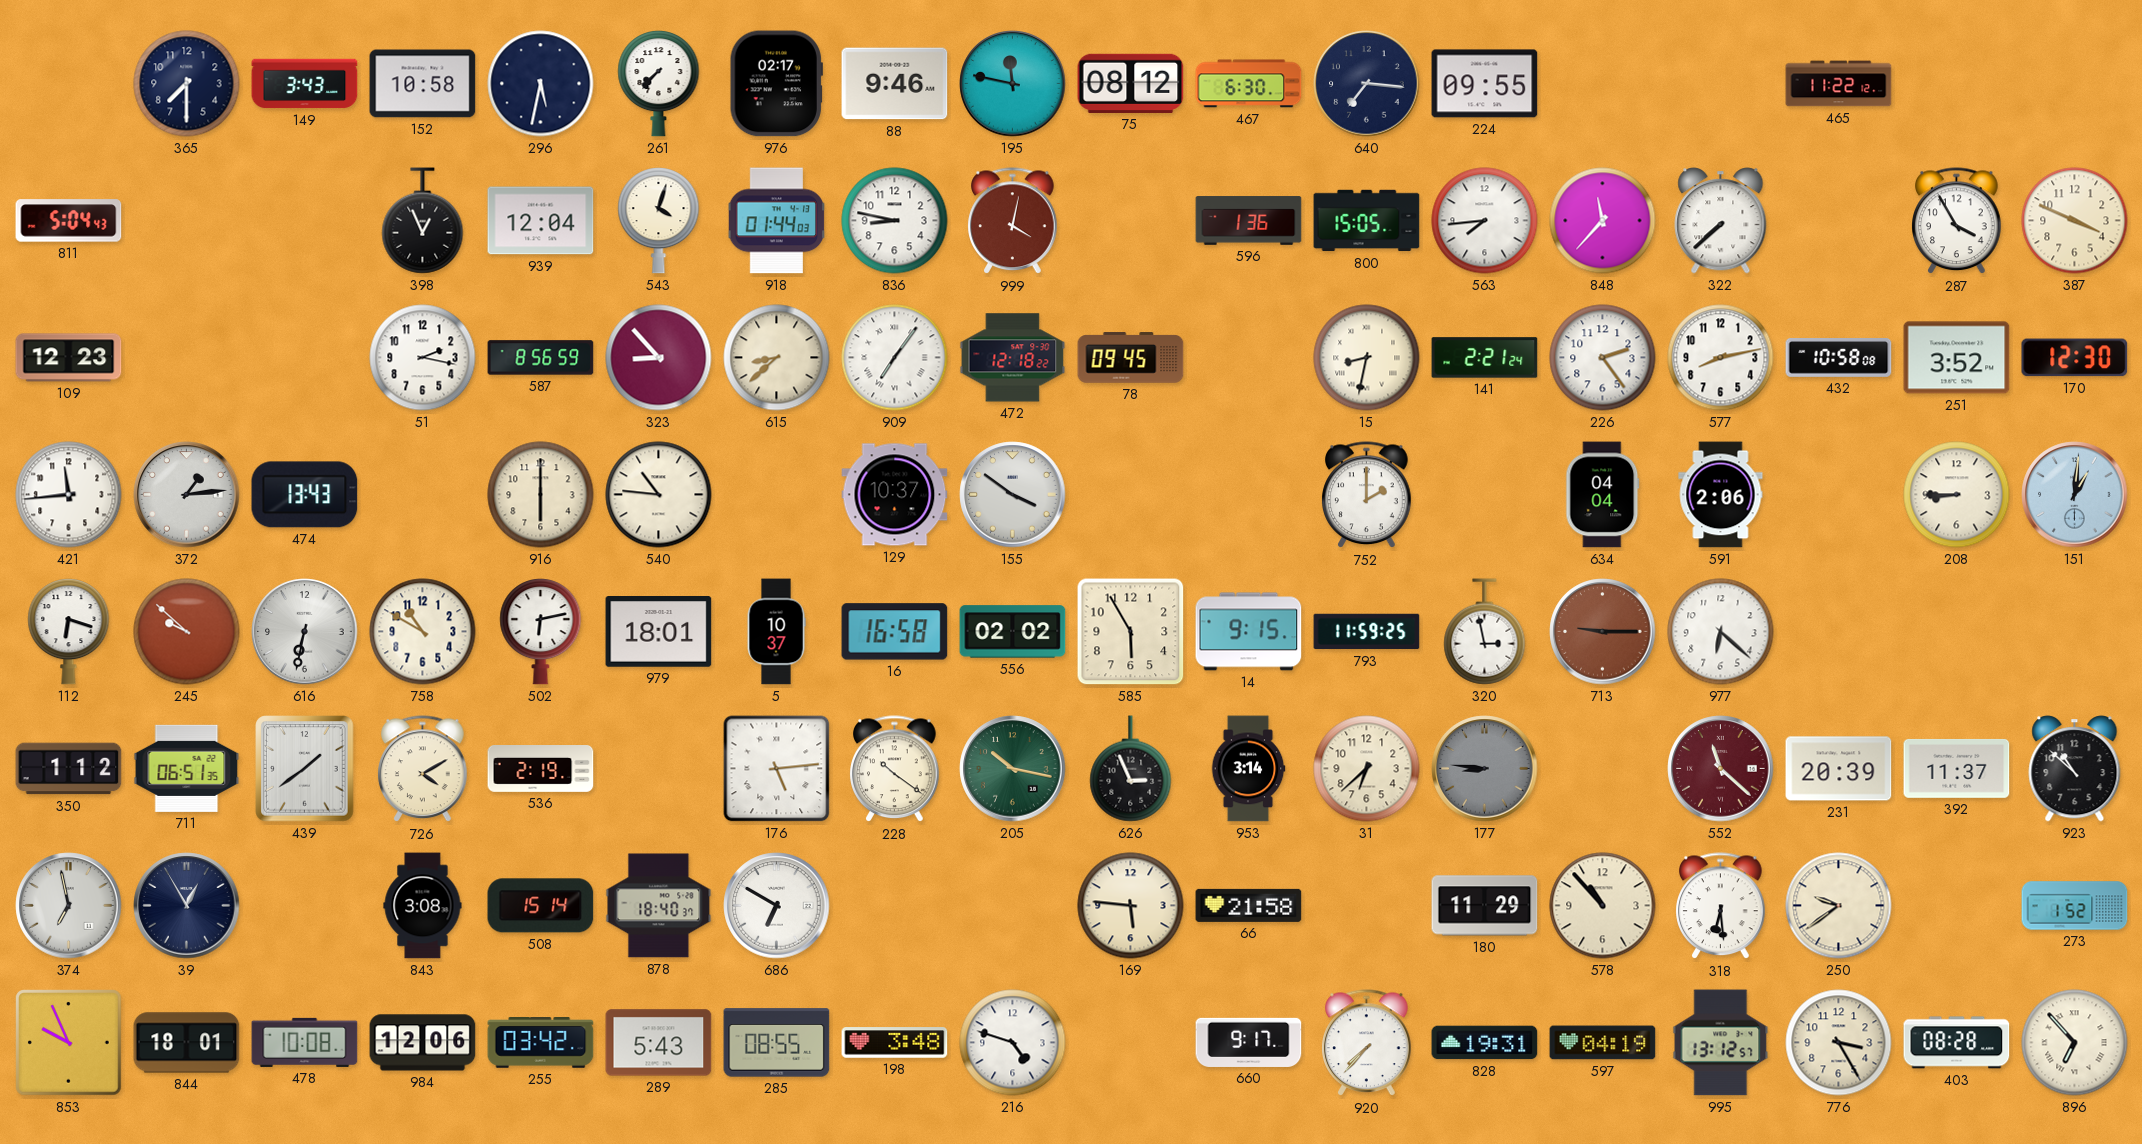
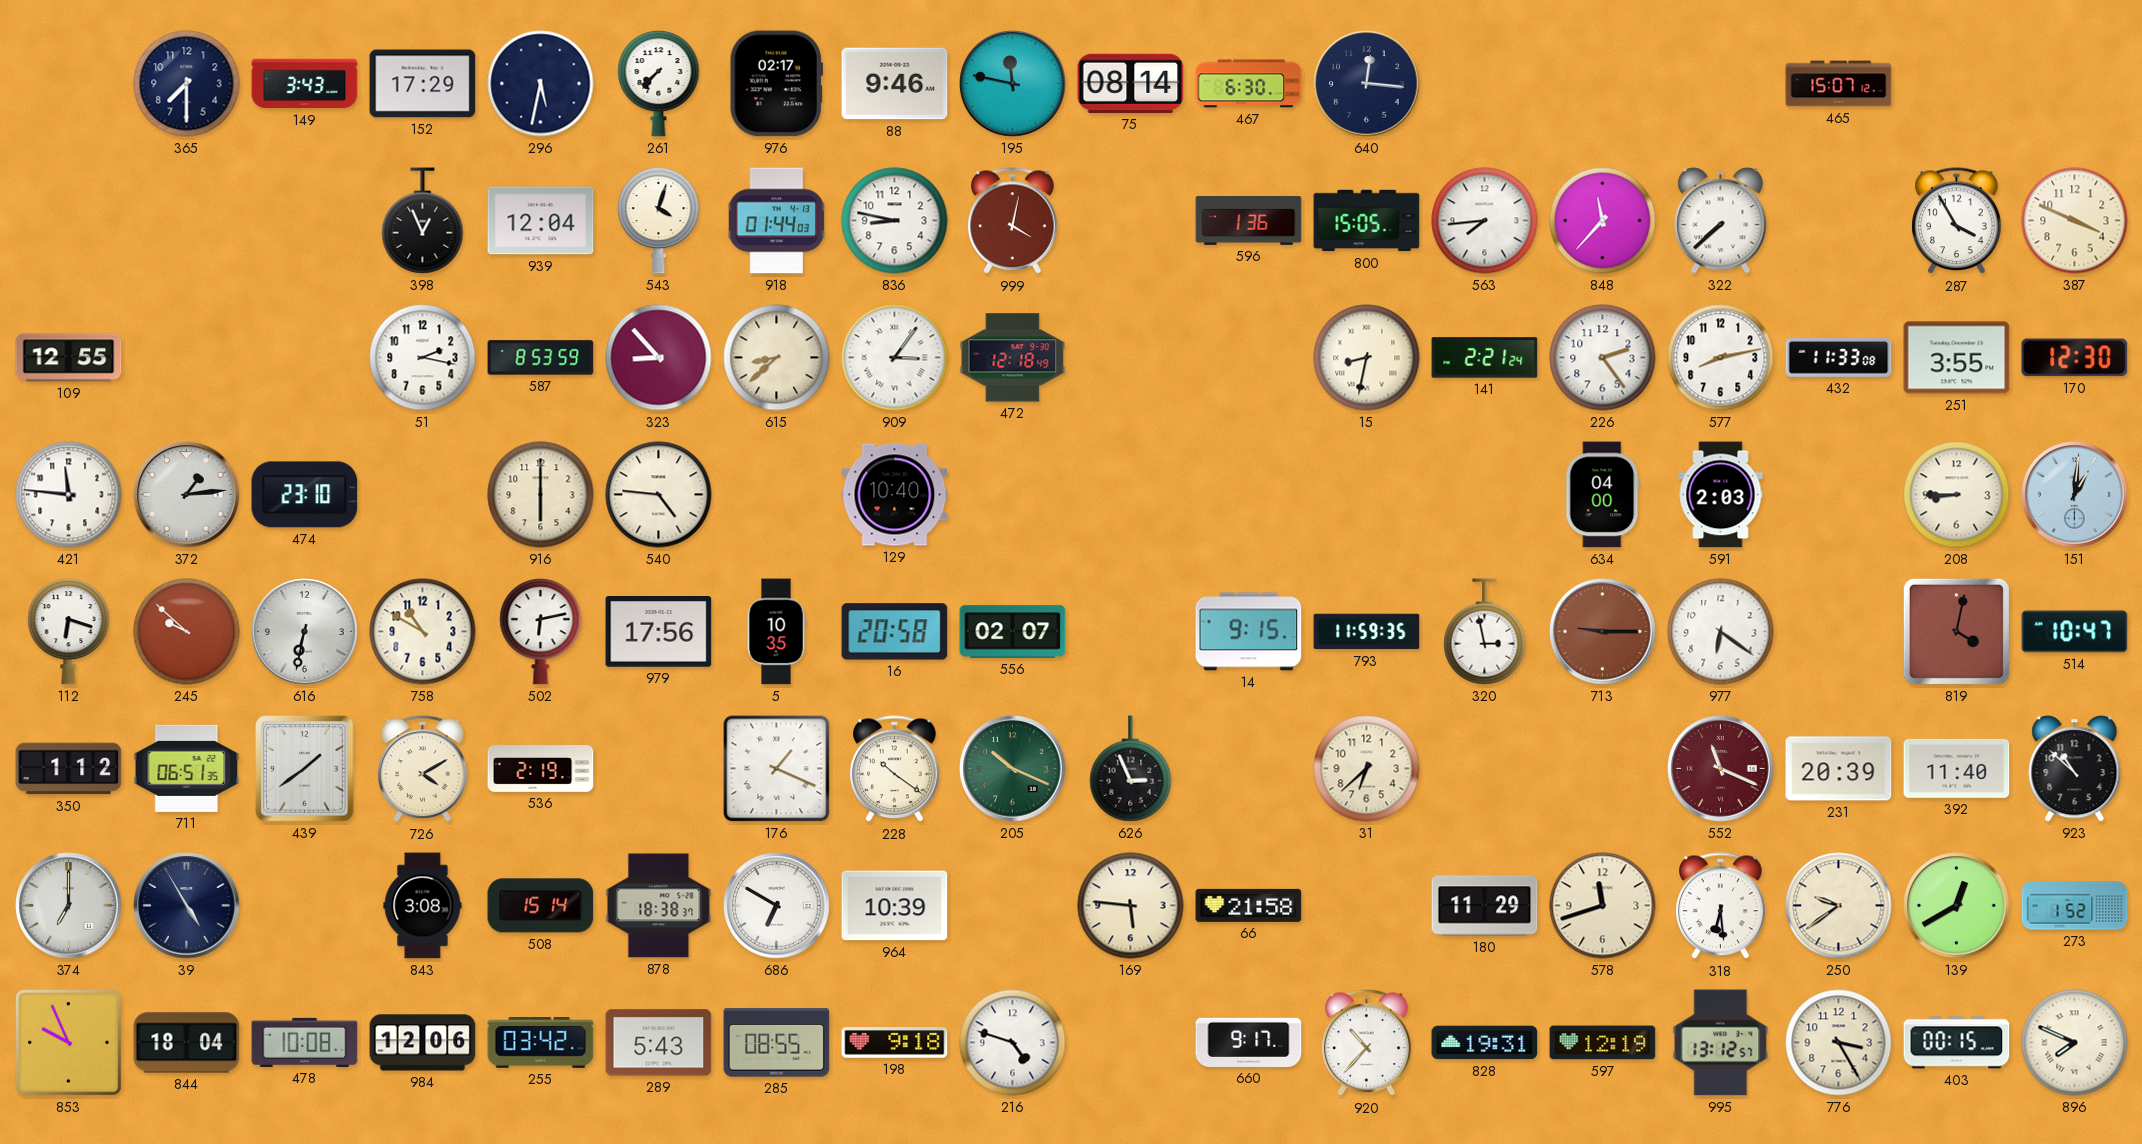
152: 10:58 -> 17:29 (423, 84)
75: 08:12 -> 08:14 (1131, 83)
640: 7:16 -> 12:16 (1367, 84)
224: 09:55 -> none (1485, 84)
465: 11:22 -> 15:07 (1839, 84)
811: 5:04 -> none (69, 221)
109: 12:23 -> 12:55 (69, 358)
587: 8:56 -> 8:53 (541, 358)
909: 7:06 -> 3:06 (895, 358)
472: 12:18:22 -> 12:18:49 (1013, 358)
78: 09:45 -> none (1131, 358)
432: 10:58 -> 11:33 (1839, 358)
251: 3:52 -> 3:55 (1957, 358)
421: 11:44 -> 11:46 (69, 495)
474: 13:43 -> 23:10 (305, 495)
540: 10:46 -> 4:46 (659, 495)
129: 10:37 -> 10:40 (895, 495)
155: 3:51 -> none (1013, 495)
752: 2:00 -> none (1367, 495)
634: 04:04 -> 04:00 (1603, 495)
591: 2:06 -> 2:03 (1721, 495)
979: 18:01 -> 17:56 (659, 632)
5: 10:37 -> 10:35 (776, 632)
16: 16:58 -> 20:58 (895, 632)
556: 02:02 -> 02:07 (1013, 632)
585: 5:55 -> none (1131, 632)
793: 11:59:25 -> 11:59:35 (1367, 632)
977: 6:22 -> 6:21 (1721, 632)
819: none -> 4:02 (1956, 631)
514: none -> 10:47 (2075, 632)
176: 5:14 -> 1:19 (777, 769)
205: 10:17 -> 10:19 (1013, 769)
953: 3:14 -> none (1248, 769)
177: 8:46 -> none (1485, 769)
552: 11:22 -> 11:19 (1721, 769)
392: 11:37 -> 11:40 (1957, 768)
374: 6:58 -> 7:00 (69, 906)
39: 12:55 -> 4:55 (187, 906)
878: 18:40 -> 18:38 (659, 906)
964: none -> 10:39 (895, 906)
578: 10:53 -> 11:42 (1603, 906)
139: none -> 12:40 (1957, 906)
844: 18:01 -> 18:04 (187, 1043)
198: 3:48 -> 9:18 (895, 1043)
920: 7:37 -> 10:37 (1367, 1043)
597: 04:19 -> 12:19 (1603, 1043)
403: 08:28 -> 00:15 (1957, 1043)
896: 6:53 -> 7:49 (2075, 1043)
